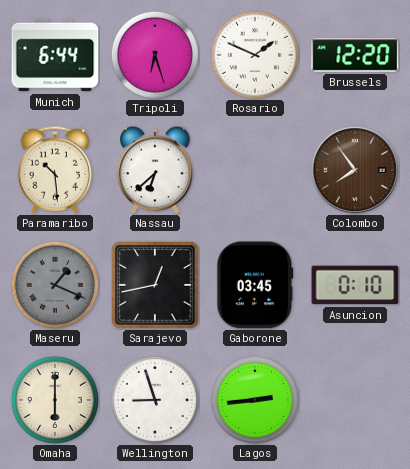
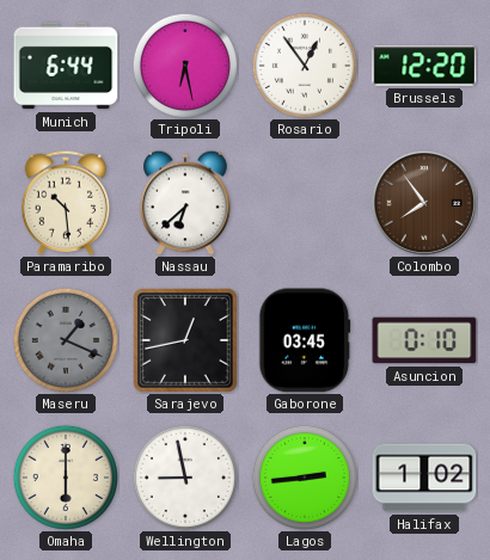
Tripoli: 6:27 -> 6:28 (185, 66)
Rosario: 1:49 -> 12:54 (305, 66)
Wellington: 8:57 -> 8:58 (185, 478)
Halifax: none -> 1:02 (424, 478)
